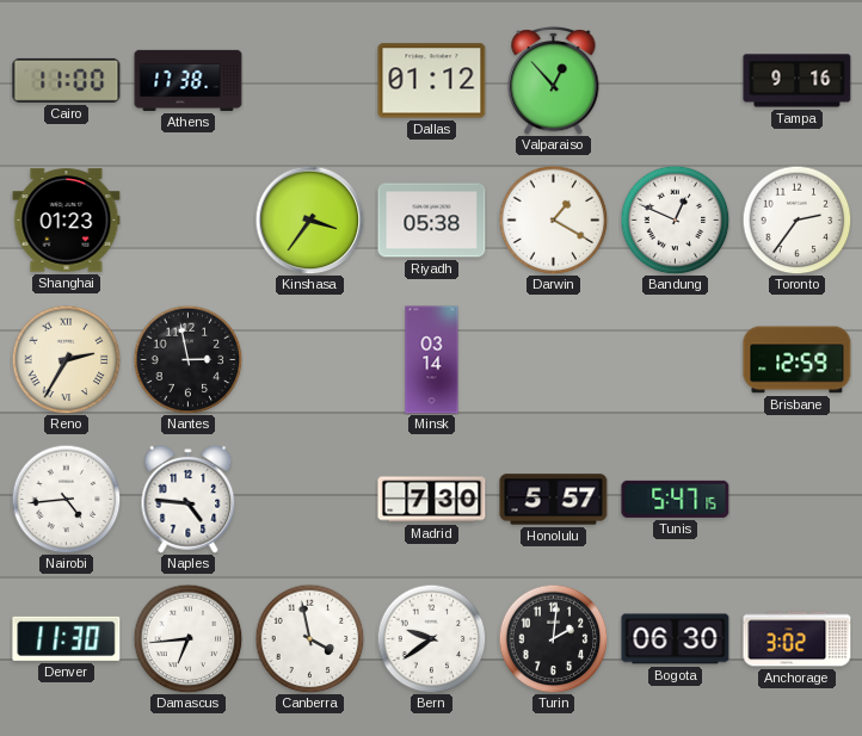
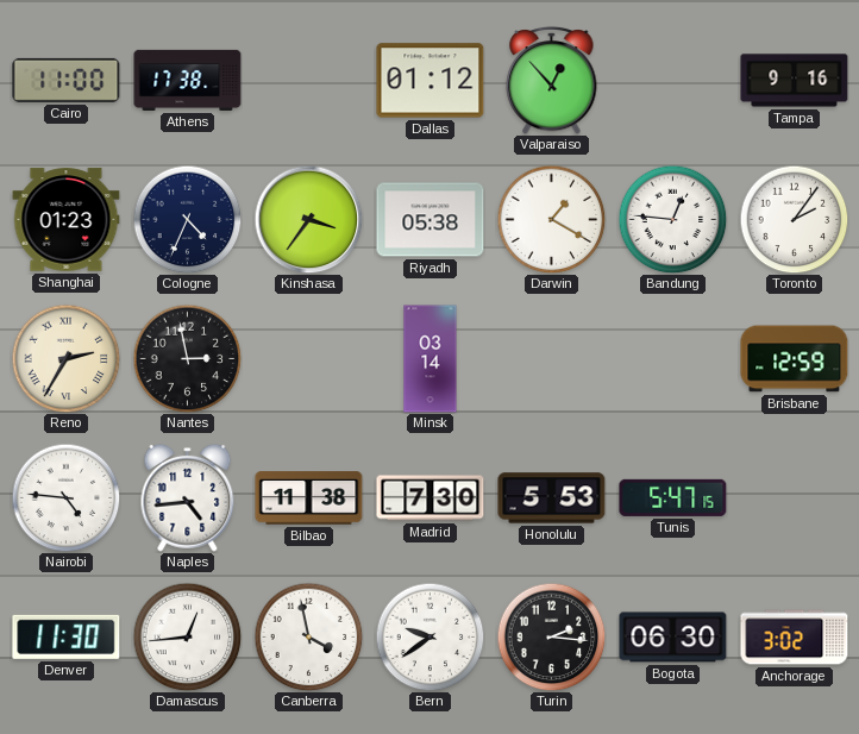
Cologne: none -> 4:34 (187, 219)
Bandung: 12:49 -> 12:46 (672, 219)
Toronto: 2:36 -> 2:06 (794, 219)
Nairobi: 4:44 -> 4:46 (65, 497)
Naples: 4:46 -> 4:44 (188, 497)
Bilbao: none -> 11:38 (309, 498)
Honolulu: 5:57 -> 5:53 (552, 498)
Damascus: 6:44 -> 12:44 (187, 636)
Turin: 2:01 -> 2:16 (551, 636)
